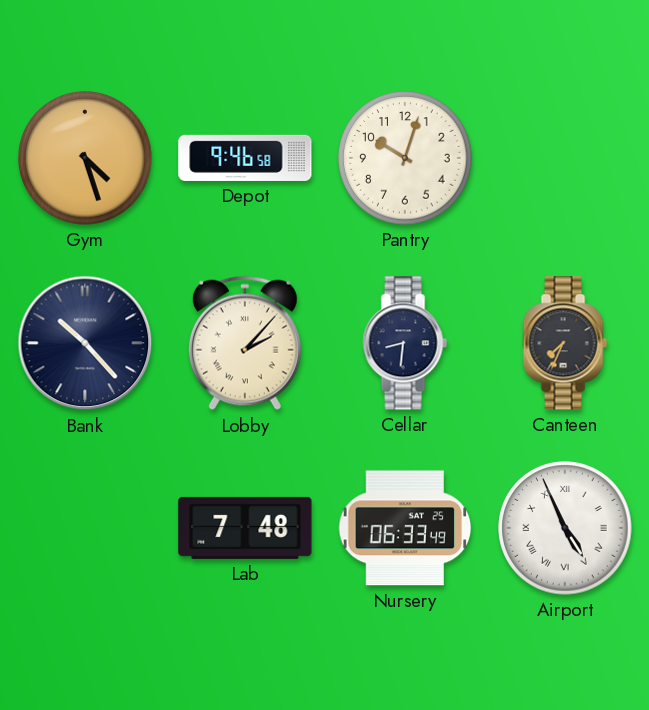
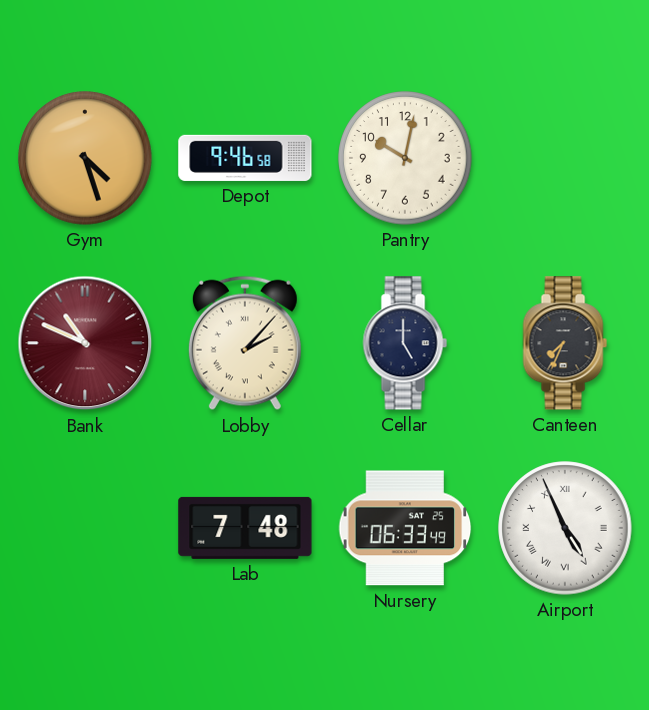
Pantry: 10:03 -> 10:02 (405, 158)
Bank: 10:23 -> 10:49 (85, 343)
Bank dial: navy -> burgundy (85, 343)
Cellar: 8:31 -> 5:00 (405, 343)
